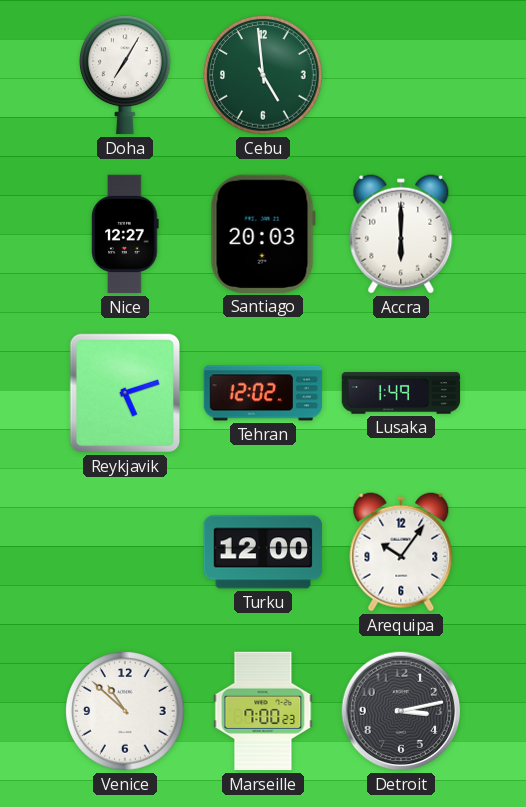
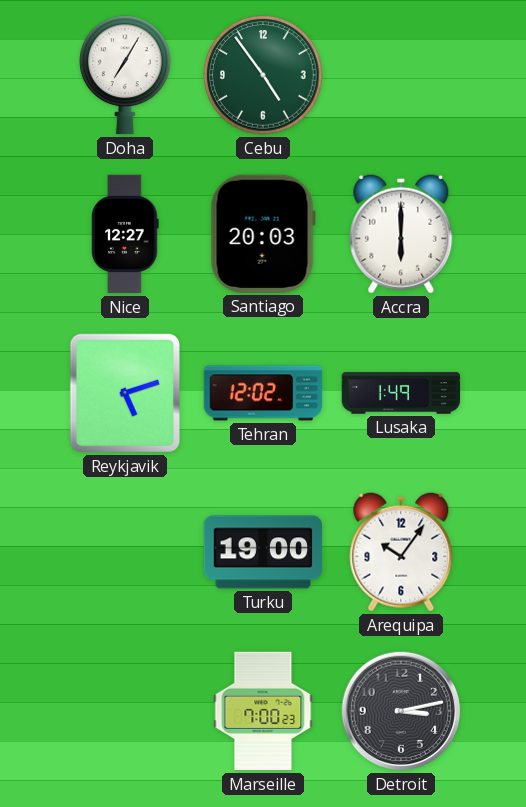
Cebu: 4:59 -> 4:54 (263, 75)
Turku: 12:00 -> 19:00 (263, 552)
Venice: 10:52 -> none (125, 711)
